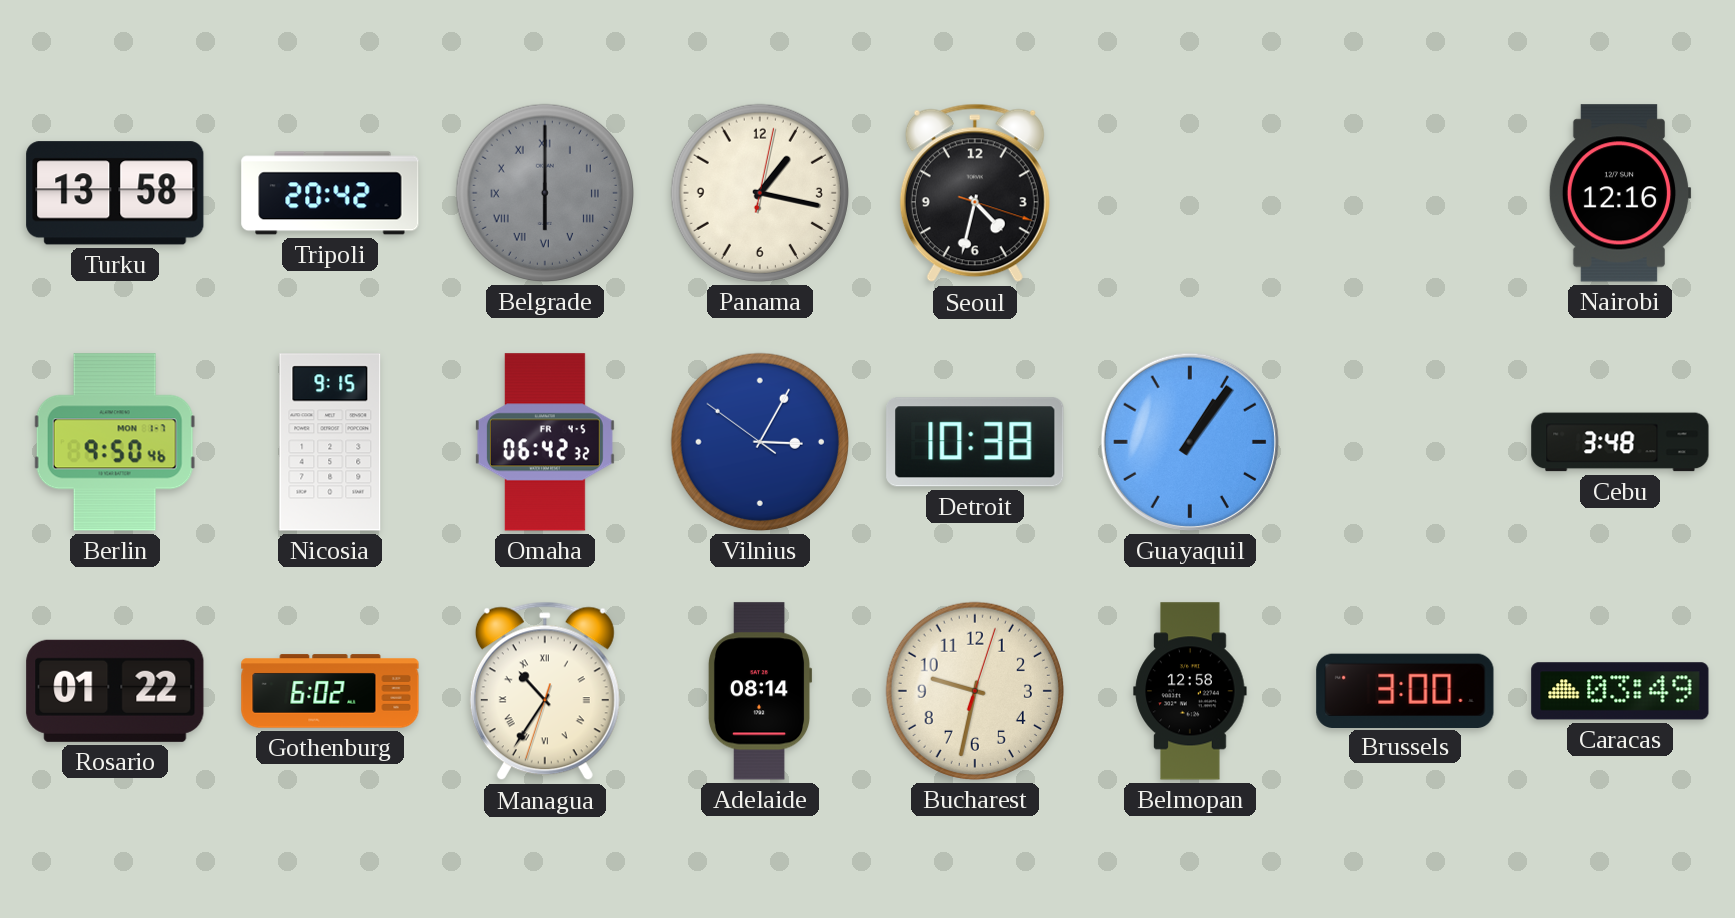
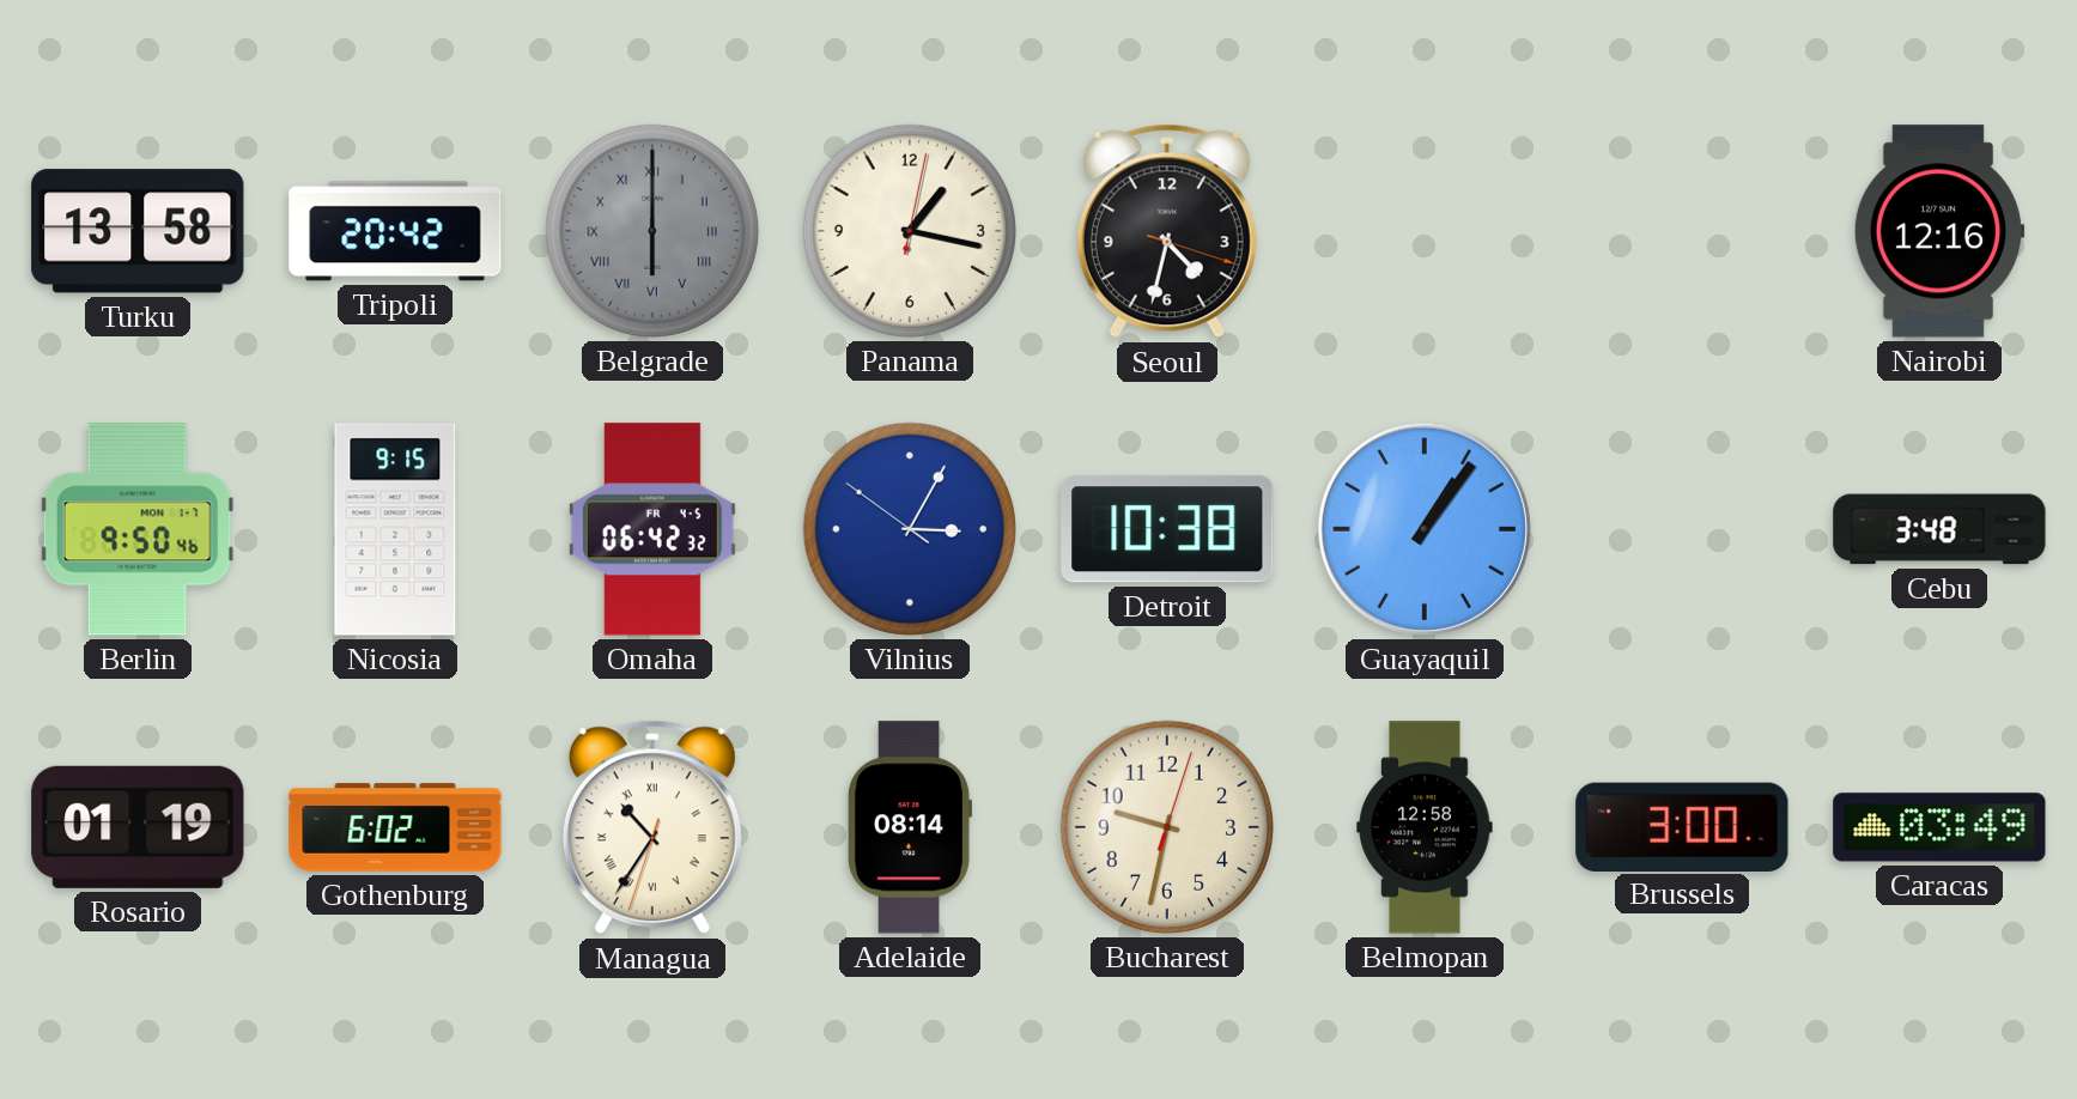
Rosario: 01:22 -> 01:19 (138, 827)
